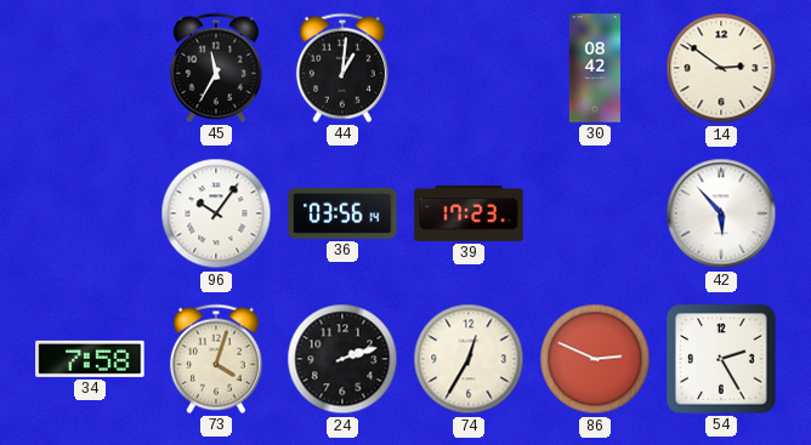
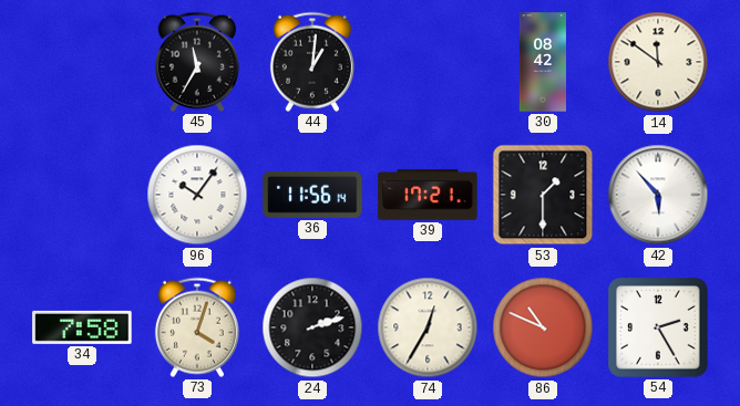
14: 2:51 -> 11:51 (658, 62)
36: 03:56 -> 11:56 (312, 195)
39: 17:23 -> 17:21 (428, 195)
53: none -> 1:30 (543, 195)
86: 2:49 -> 10:49 (543, 327)
